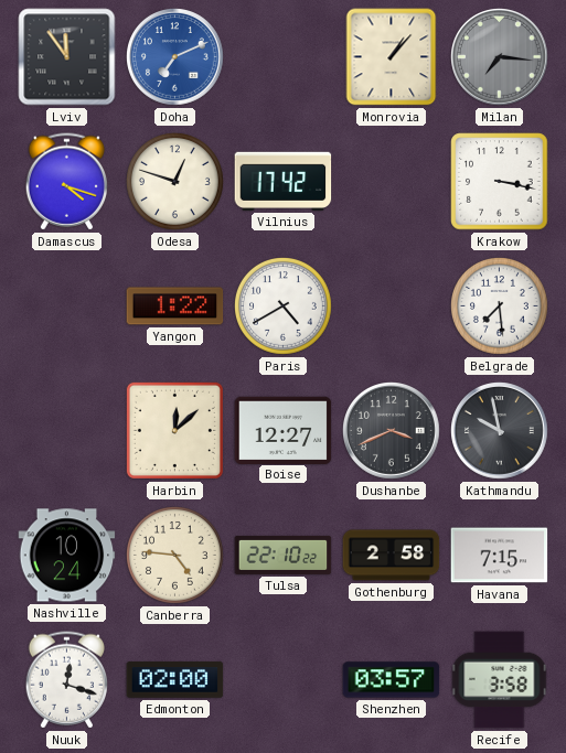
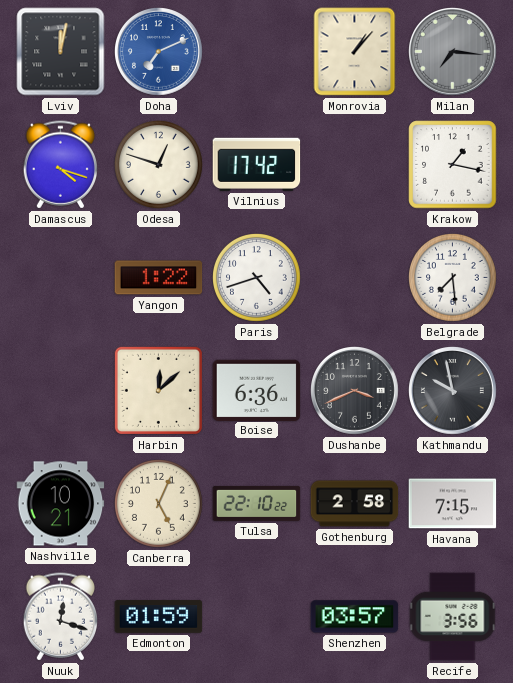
Lviv: 11:54 -> 12:02 (61, 52)
Krakow: 3:17 -> 1:17 (453, 165)
Paris: 4:40 -> 4:42 (257, 278)
Boise: 12:27 -> 6:36 (257, 390)
Nashville: 10:24 -> 10:21 (61, 504)
Canberra: 4:46 -> 5:04 (159, 504)
Edmonton: 02:00 -> 01:59 (159, 617)
Recife: 3:58 -> 3:56 (453, 617)
